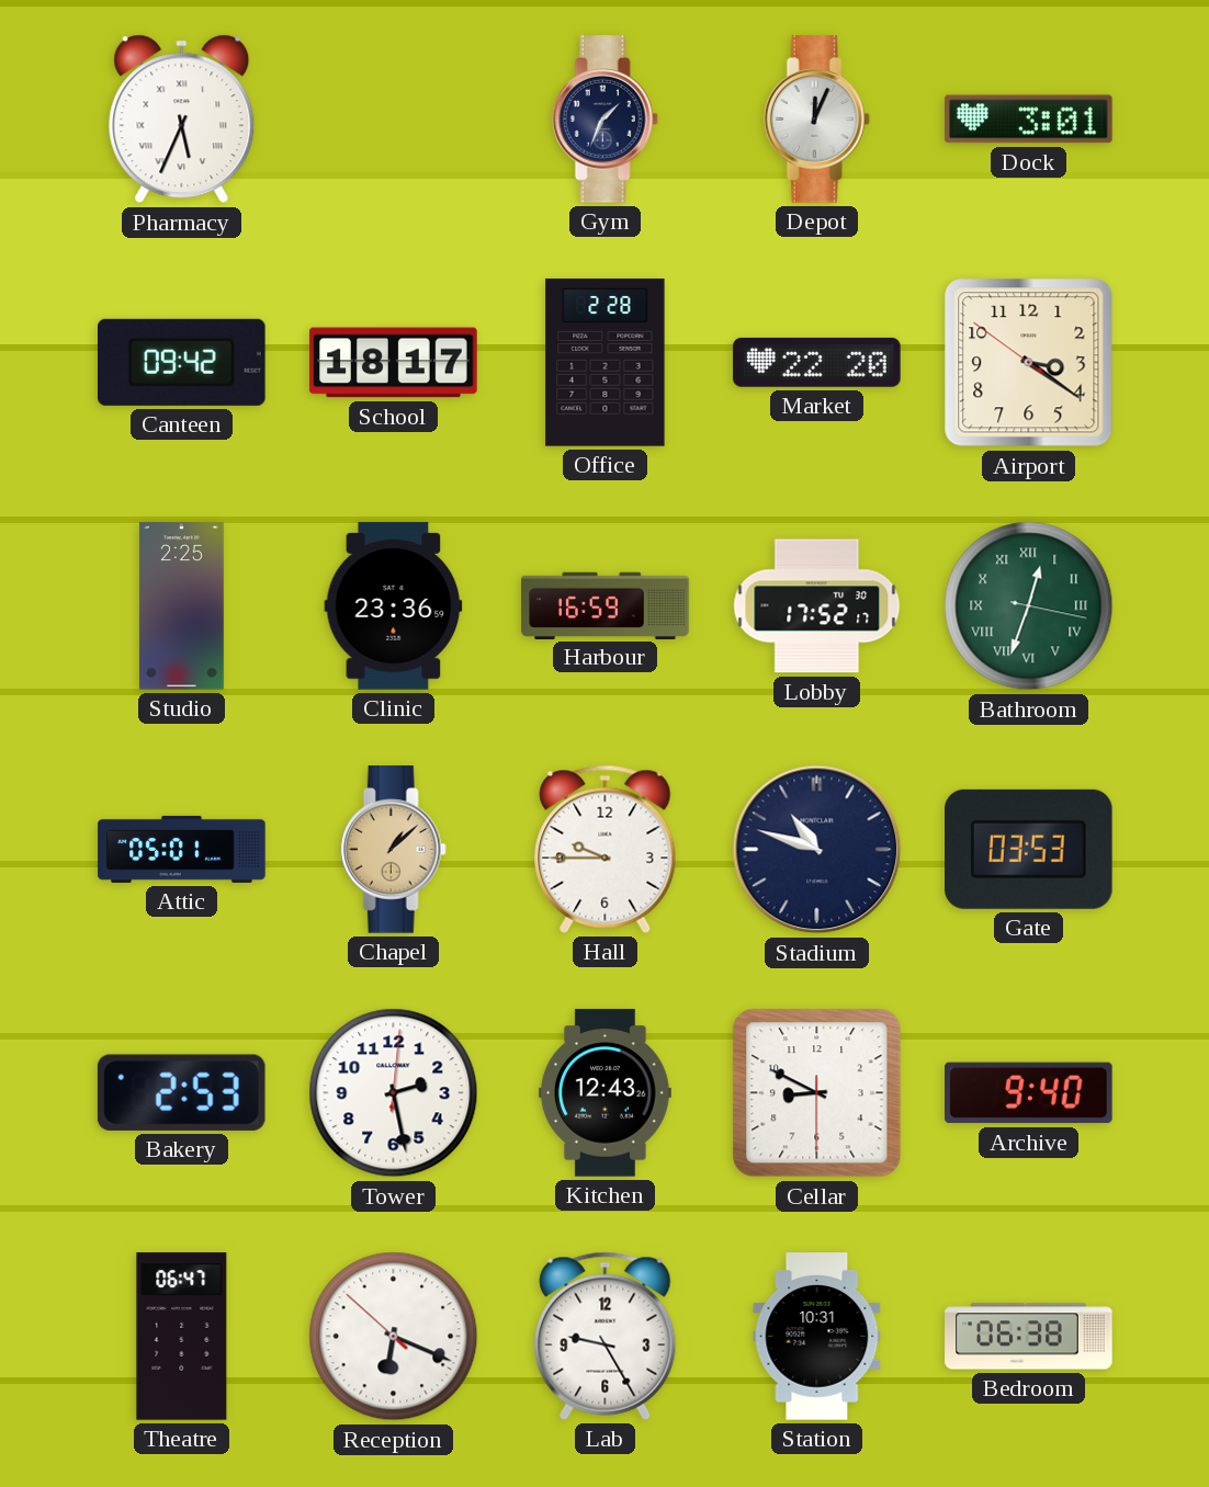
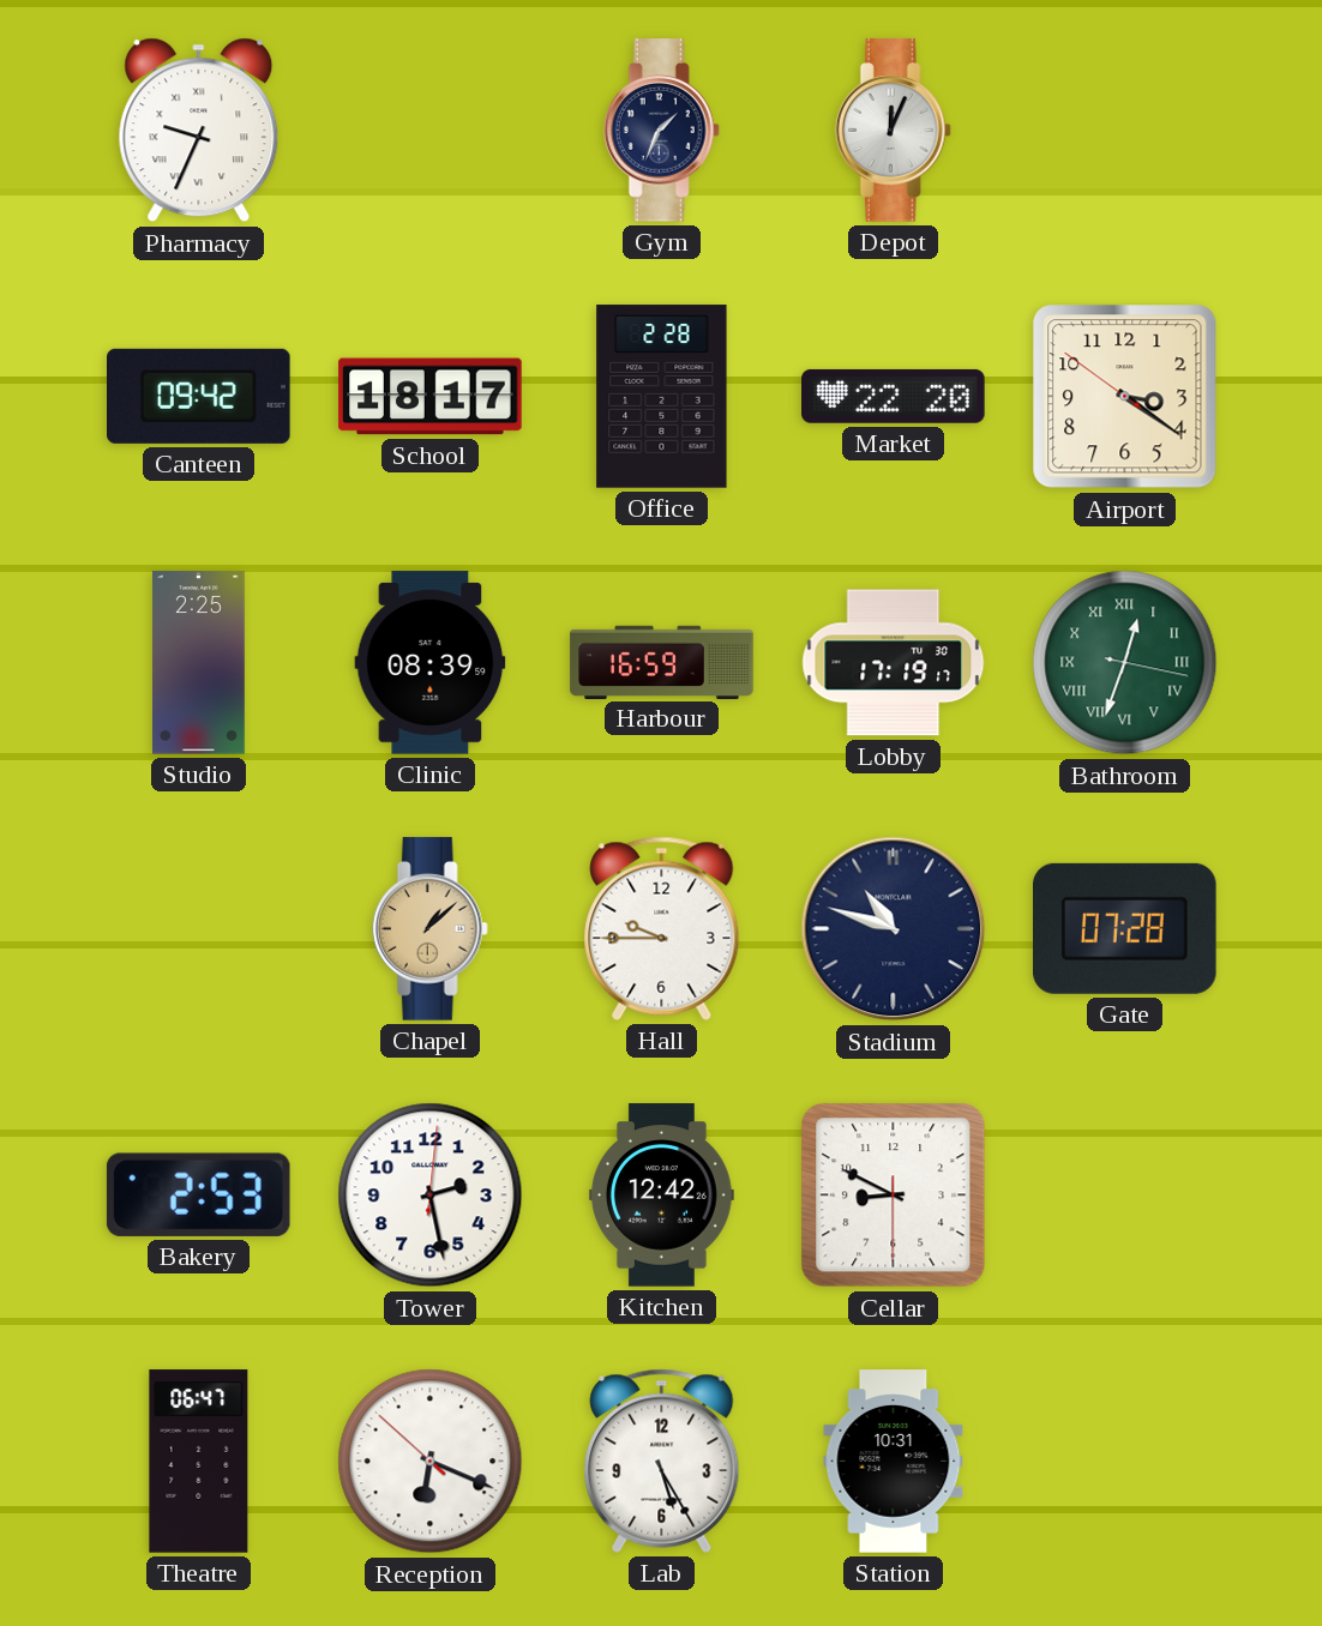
Pharmacy: 5:34 -> 9:34 (199, 131)
Dock: 3:01 -> none (1029, 120)
Clinic: 23:36 -> 08:39 (431, 663)
Lobby: 17:52 -> 17:19 (894, 663)
Attic: 05:01 -> none (182, 849)
Gate: 03:53 -> 07:28 (1125, 928)
Kitchen: 12:43 -> 12:42 (661, 1196)
Archive: 9:40 -> none (1029, 1093)
Lab: 9:25 -> 5:25 (662, 1461)
Bedroom: 06:38 -> none (1029, 1337)
